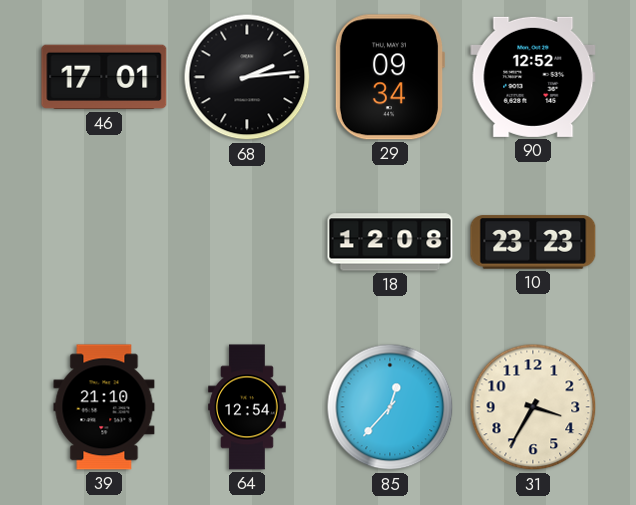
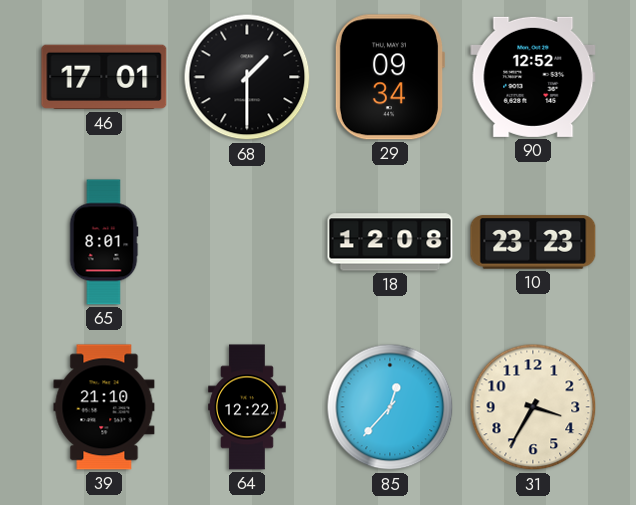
68: 2:14 -> 1:30 (247, 77)
65: none -> 8:01 (104, 242)
64: 12:54 -> 12:22 (247, 407)
